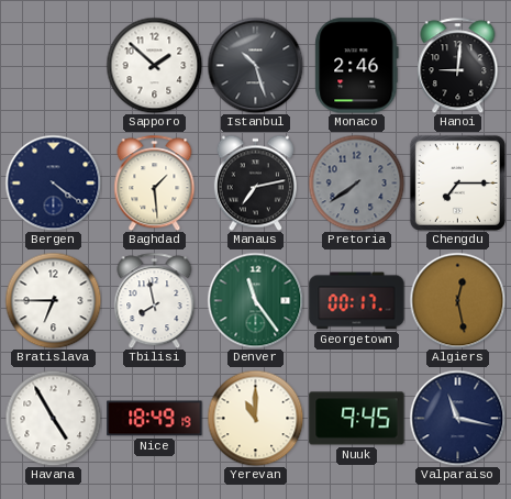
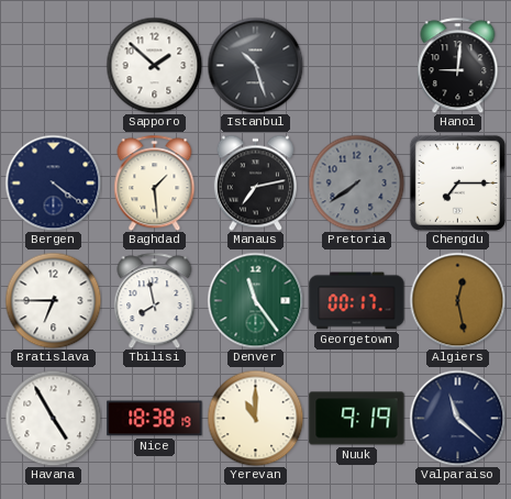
Monaco: 2:46 -> none (357, 66)
Nice: 18:49 -> 18:38 (155, 419)
Nuuk: 9:45 -> 9:19 (357, 419)
Valparaiso: 11:17 -> 11:22 (457, 418)
